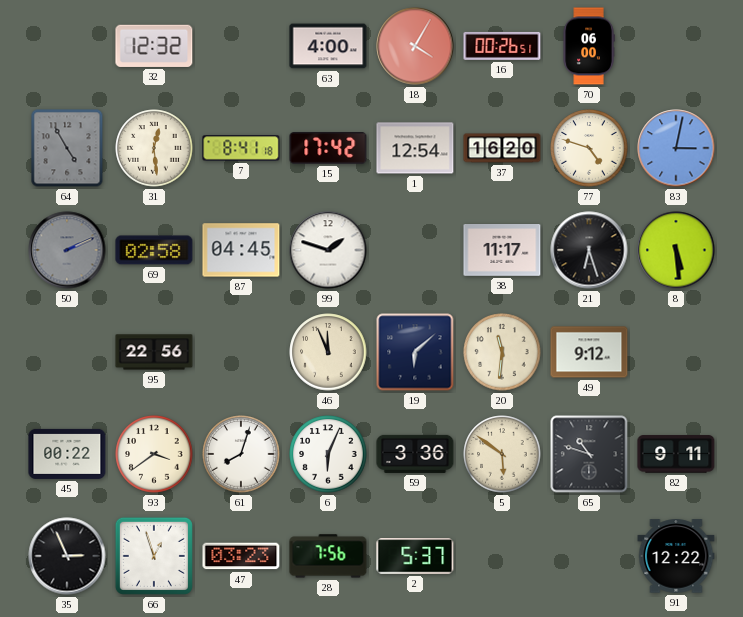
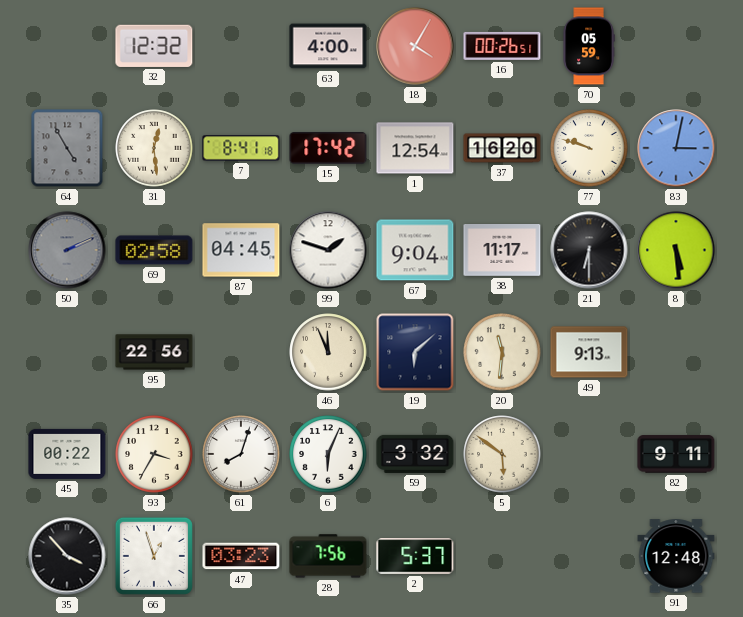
70: 06:00 -> 05:59 (589, 46)
77: 4:48 -> 9:48 (589, 148)
67: none -> 9:04 (415, 250)
21: 6:27 -> 6:30 (589, 250)
49: 9:12 -> 9:13 (589, 352)
93: 3:39 -> 3:35 (154, 454)
59: 3:36 -> 3:32 (415, 454)
65: 10:48 -> none (589, 454)
35: 2:56 -> 3:53 (67, 556)
91: 12:22 -> 12:48 (676, 556)
